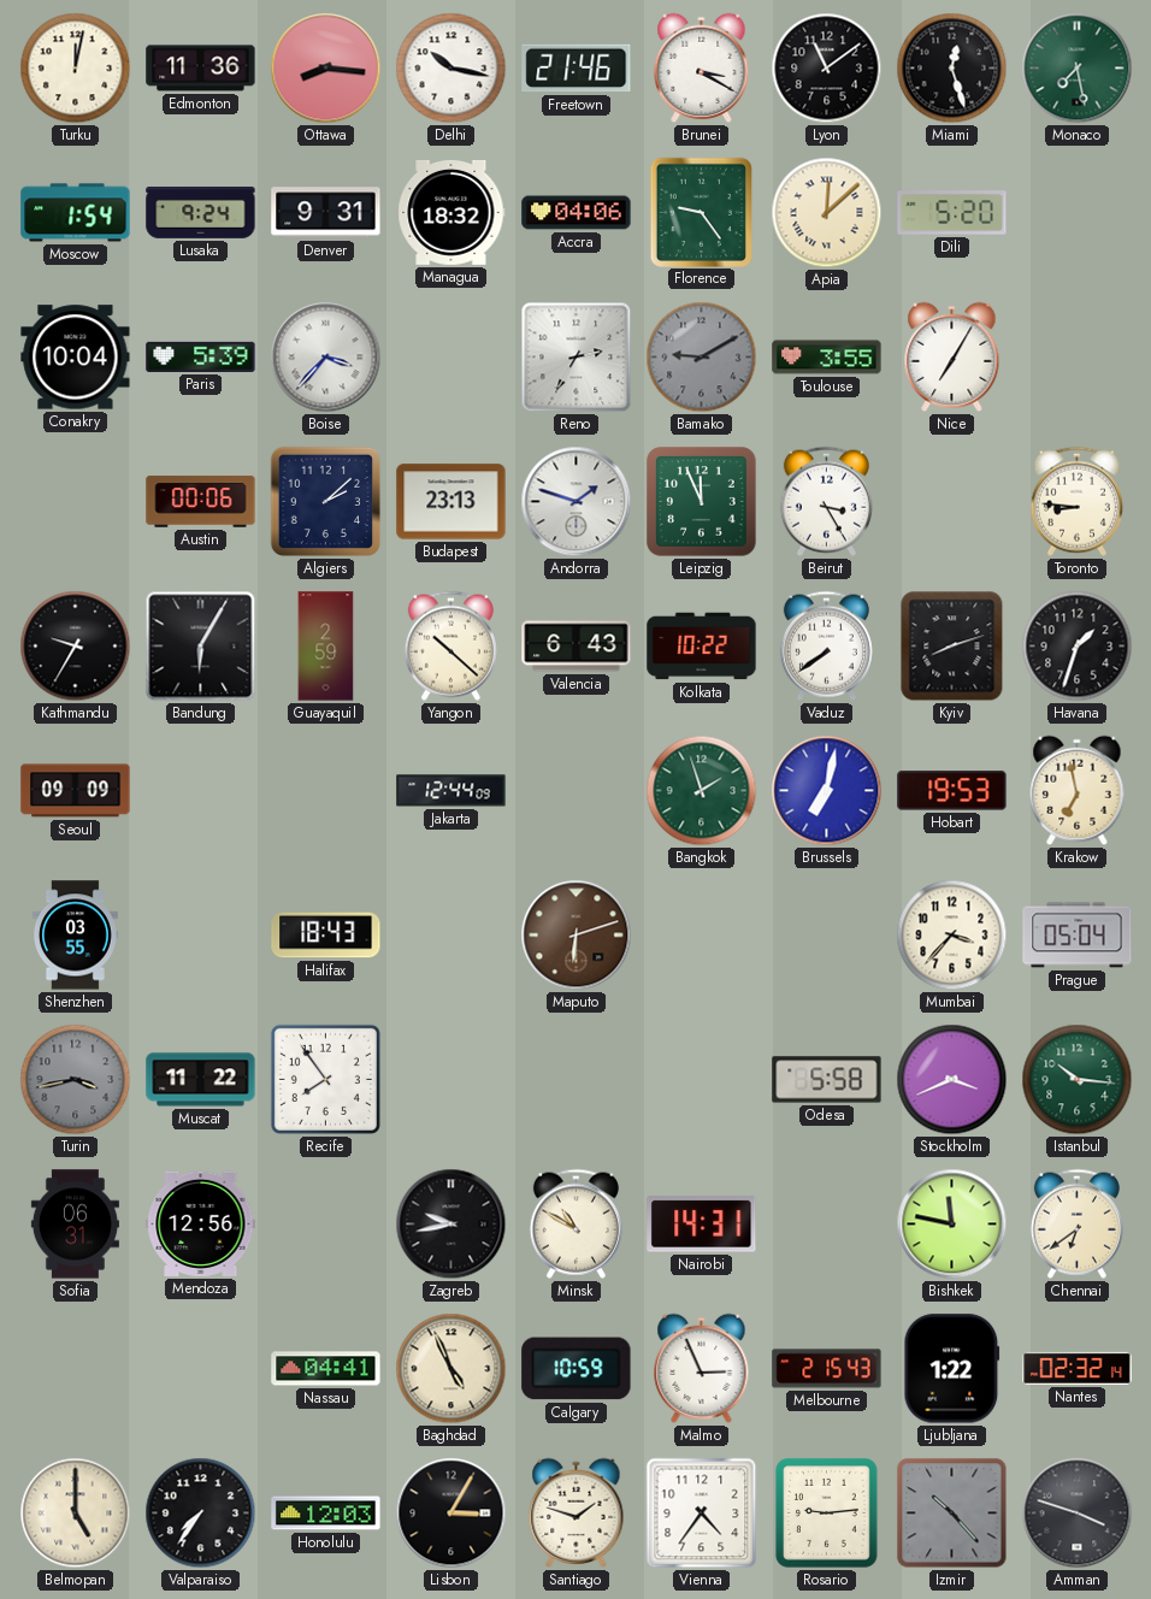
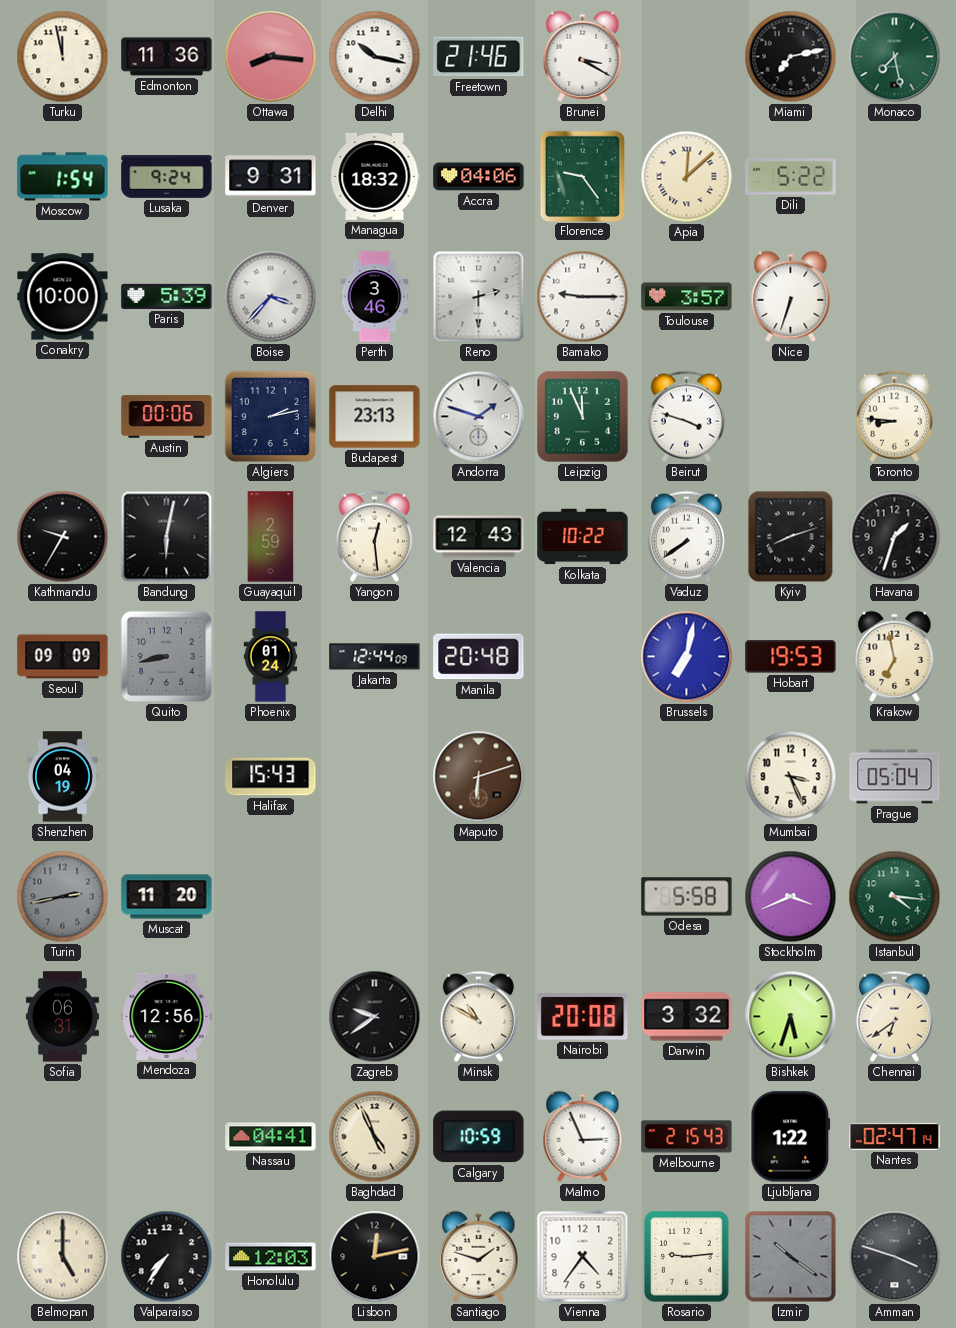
Turku: 12:02 -> 11:58 (63, 57)
Lyon: 11:09 -> none (827, 69)
Miami: 12:27 -> 7:13 (791, 57)
Dili: 5:20 -> 5:22 (791, 177)
Conakry: 10:04 -> 10:00 (63, 297)
Perth: none -> 3:46 (375, 297)
Reno: 2:35 -> 2:30 (479, 297)
Bamako: 9:10 -> 9:15 (583, 297)
Bamako dial: grey -> white (583, 297)
Toulouse: 3:55 -> 3:57 (687, 297)
Nice: 7:05 -> 6:33 (791, 296)
Algiers: 2:08 -> 2:13 (270, 416)
Beirut: 3:25 -> 3:48 (686, 416)
Bandung: 6:05 -> 6:02 (167, 537)
Yangon: 10:22 -> 12:29 (374, 536)
Valencia: 6:43 -> 12:43 (479, 537)
Quito: none -> 8:43 (166, 656)
Phoenix: none -> 01:24 (271, 657)
Manila: none -> 20:48 (479, 657)
Bangkok: 1:57 -> none (702, 791)
Shenzhen: 03:55 -> 04:19 (63, 777)
Halifax: 18:43 -> 15:43 (271, 777)
Mumbai: 3:37 -> 3:26 (791, 777)
Turin: 3:43 -> 2:43 (63, 897)
Muscat: 11:22 -> 11:20 (167, 897)
Recife: 7:54 -> none (325, 1079)
Istanbul: 10:16 -> 4:16 (895, 897)
Zagreb: 9:43 -> 9:39 (375, 1017)
Nairobi: 14:31 -> 20:08 (583, 1017)
Darwin: none -> 3:32 (687, 1017)
Bishkek: 11:47 -> 5:33 (791, 1017)
Nantes: 02:32 -> 02:47 (895, 1136)
Lisbon: 3:05 -> 12:13 (375, 1257)
Izmir: 10:23 -> 10:21 (791, 1257)
